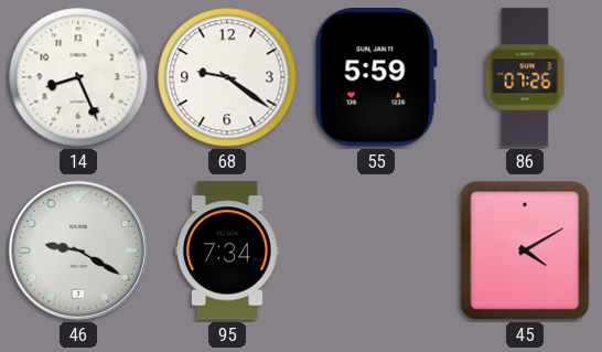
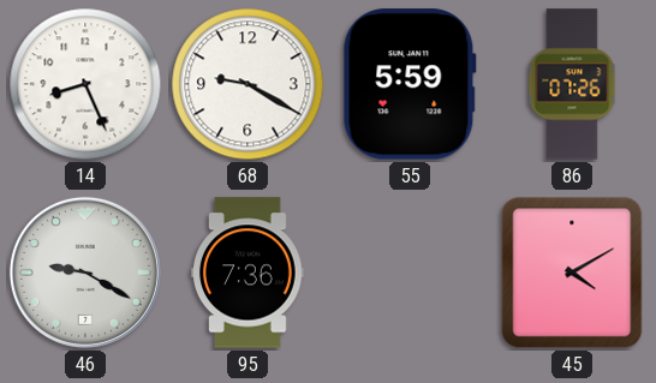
68: 9:21 -> 9:20 (248, 84)
95: 7:34 -> 7:36 (249, 273)
